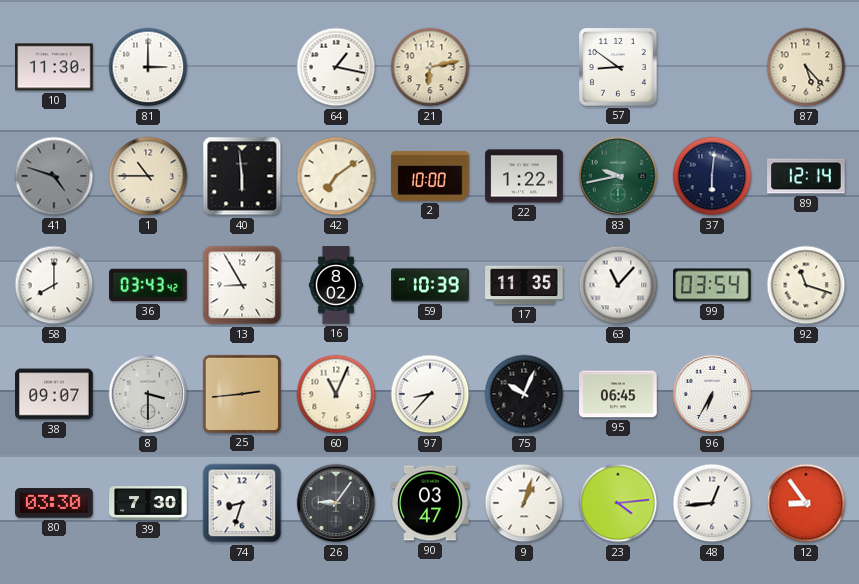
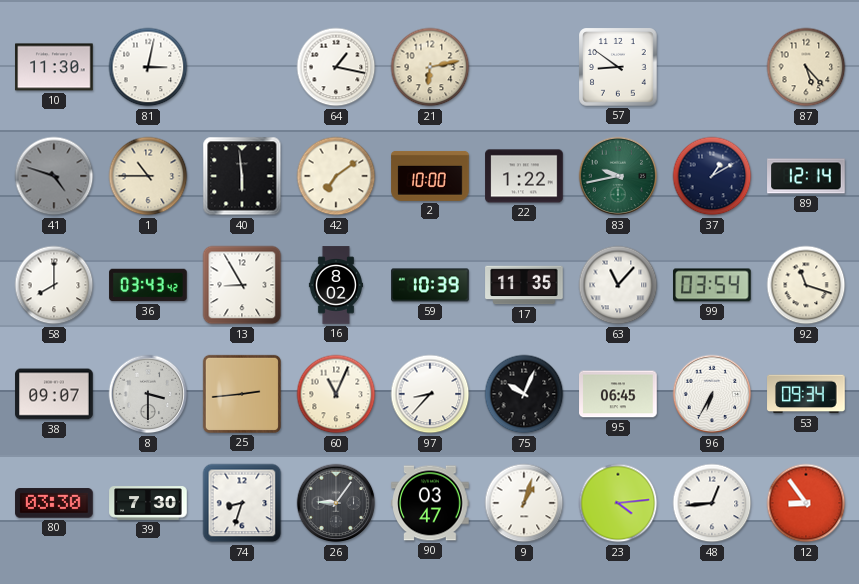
81: 3:00 -> 3:02 (148, 67)
37: 6:01 -> 1:10 (712, 176)
53: none -> 09:34 (806, 394)
